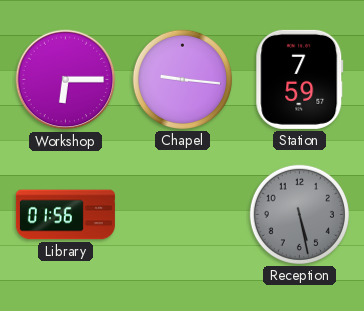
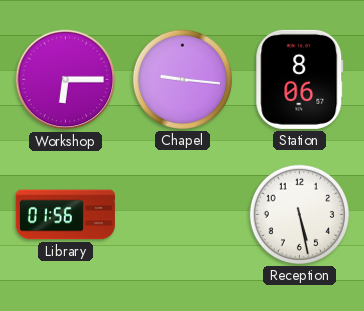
Station: 7:59 -> 8:06 (300, 79)
Reception dial: grey -> white (299, 214)
